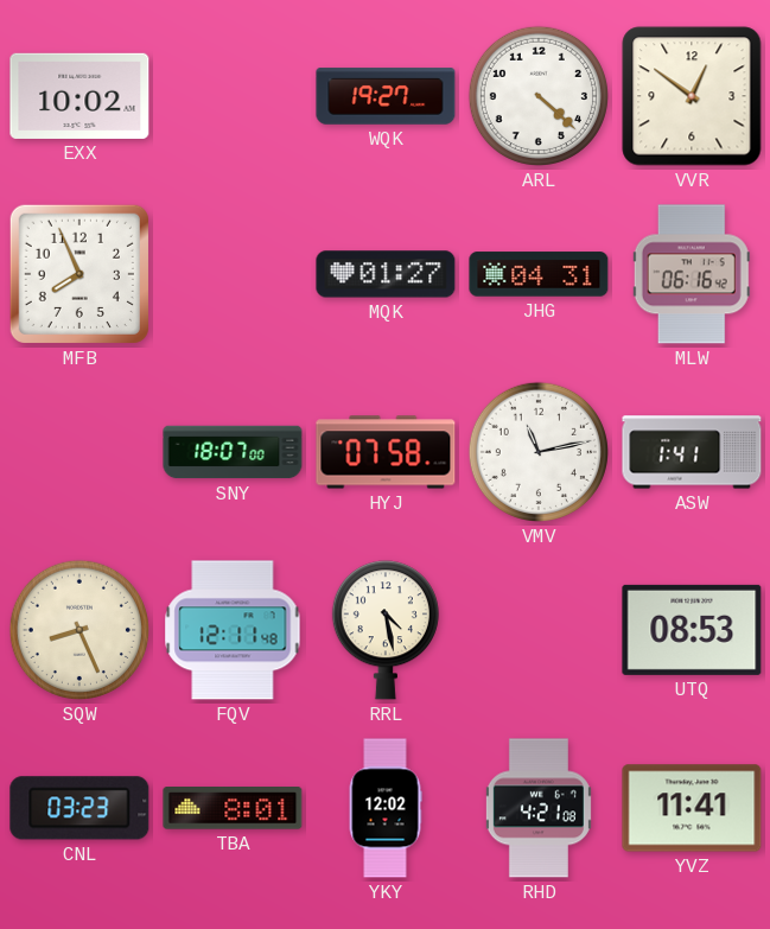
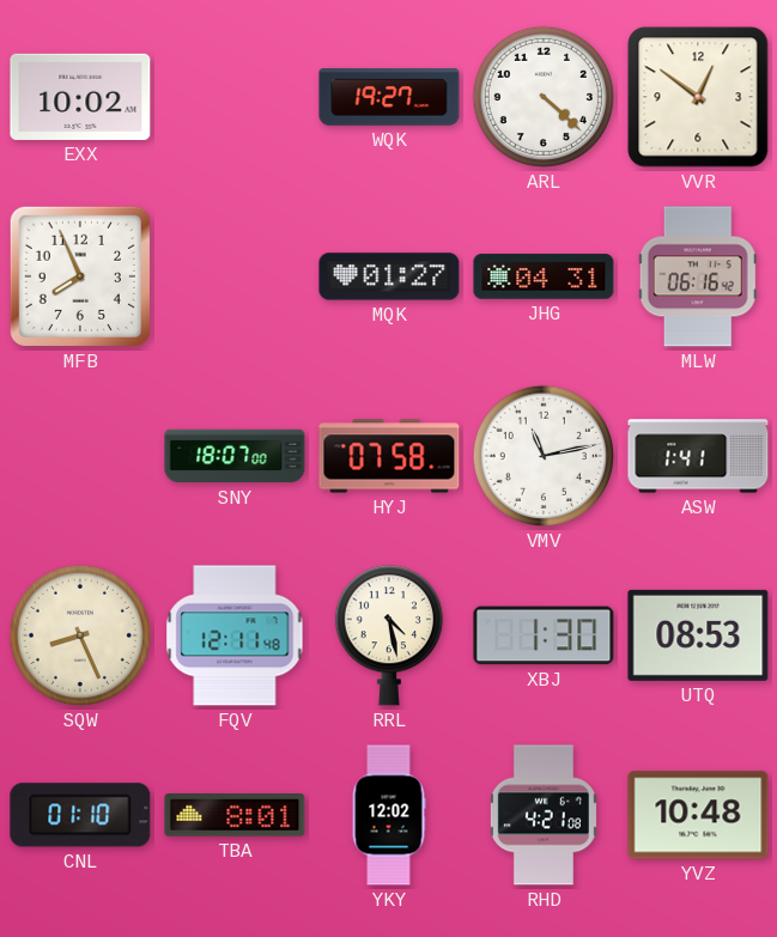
XBJ: none -> 1:30 (544, 635)
CNL: 03:23 -> 01:10 (80, 815)
YVZ: 11:41 -> 10:48 (698, 815)
